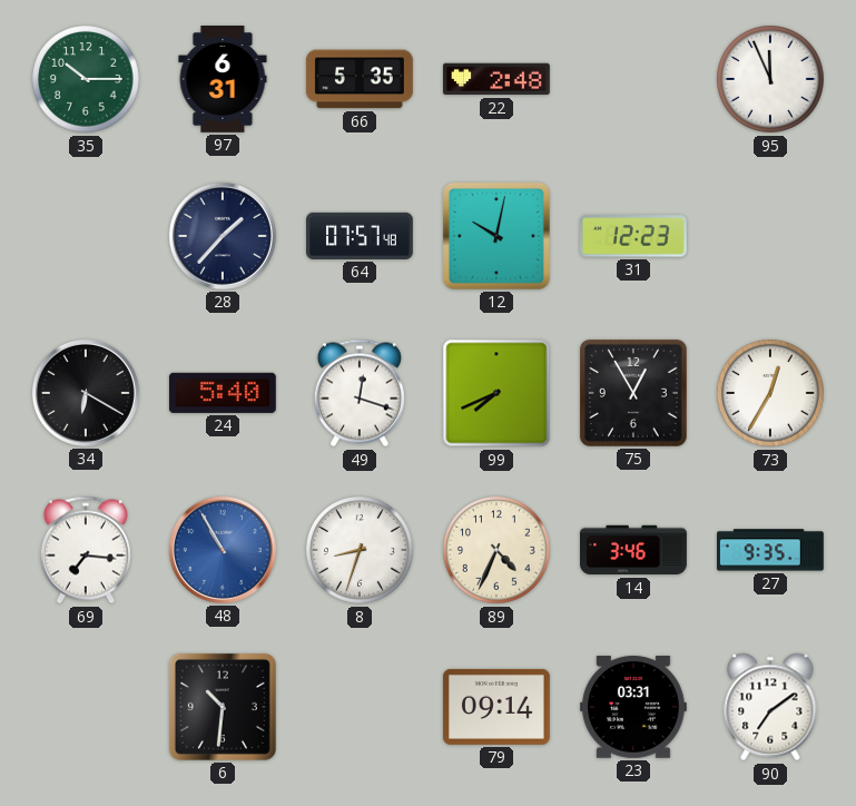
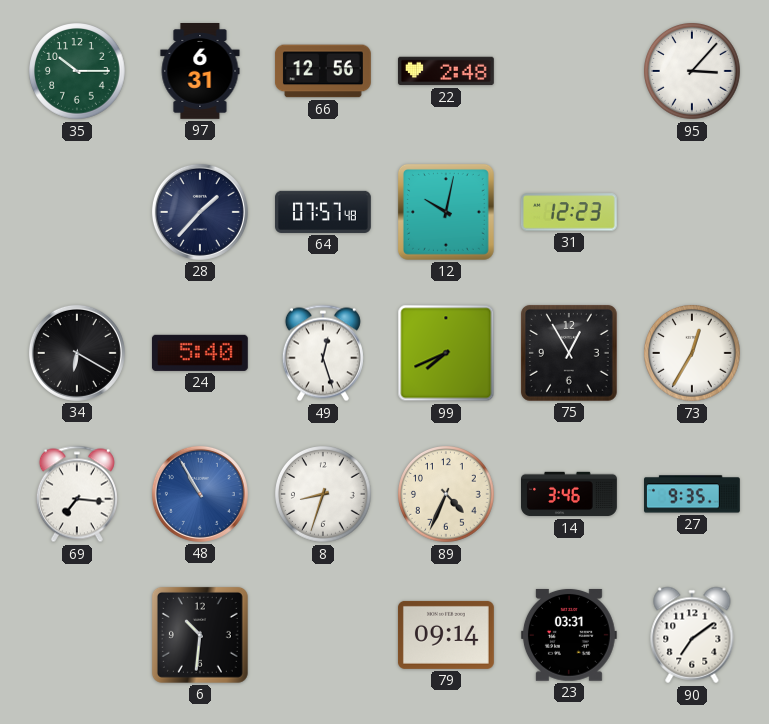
66: 5:35 -> 12:56 (323, 71)
95: 11:56 -> 3:07 (693, 72)
49: 12:18 -> 12:27 (323, 353)
